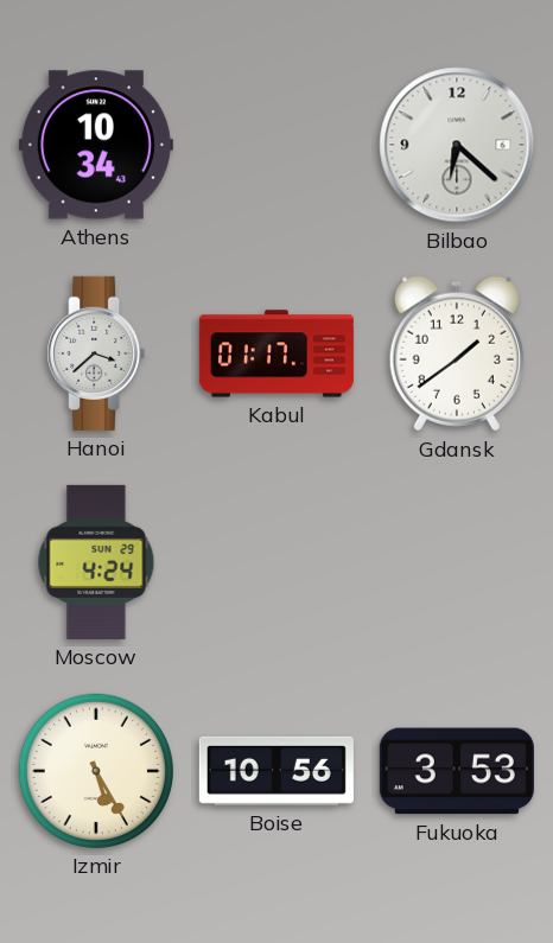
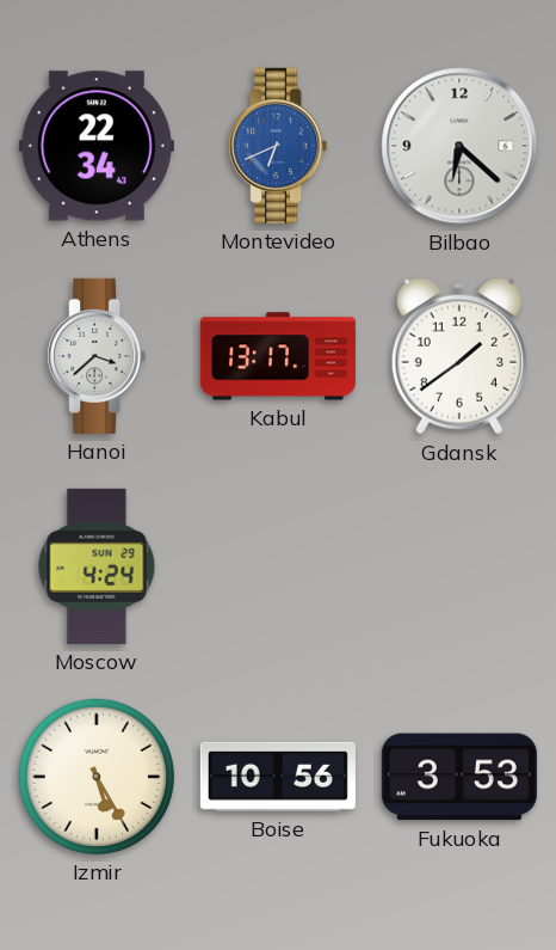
Athens: 10:34 -> 22:34 (97, 146)
Montevideo: none -> 6:41 (278, 146)
Kabul: 01:17 -> 13:17 (278, 356)
